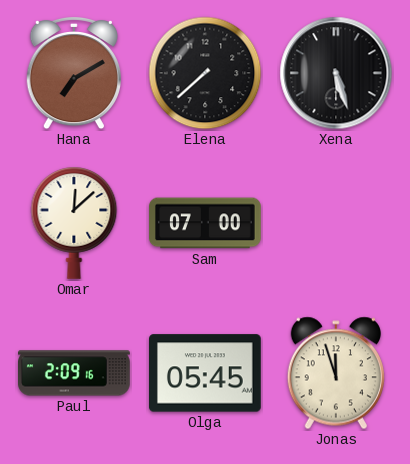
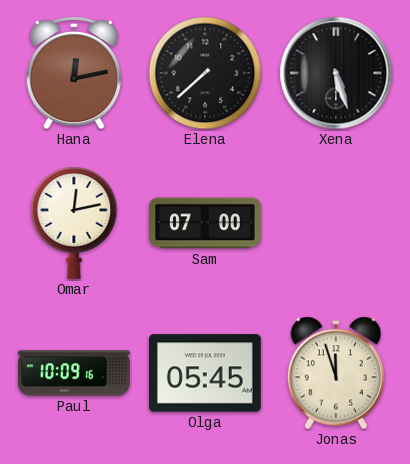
Hana: 7:10 -> 12:13 (74, 73)
Omar: 12:08 -> 12:13 (74, 223)
Paul: 2:09 -> 10:09 (75, 373)
